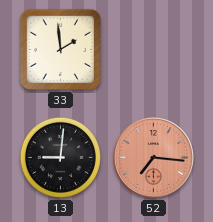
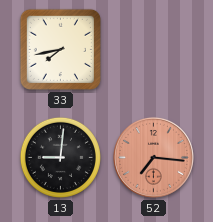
33: 1:59 -> 7:43 (60, 49)
